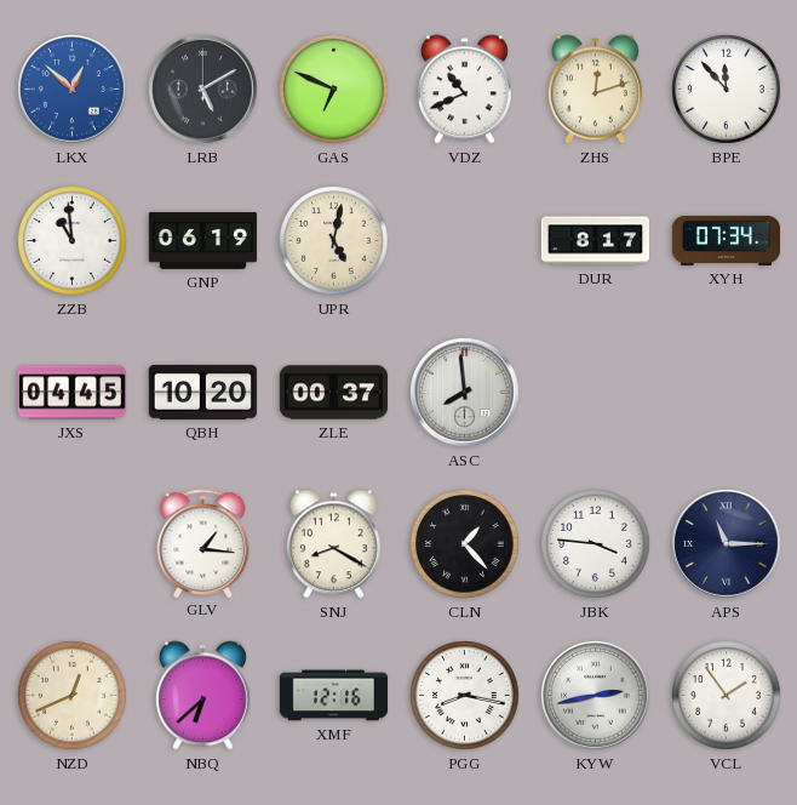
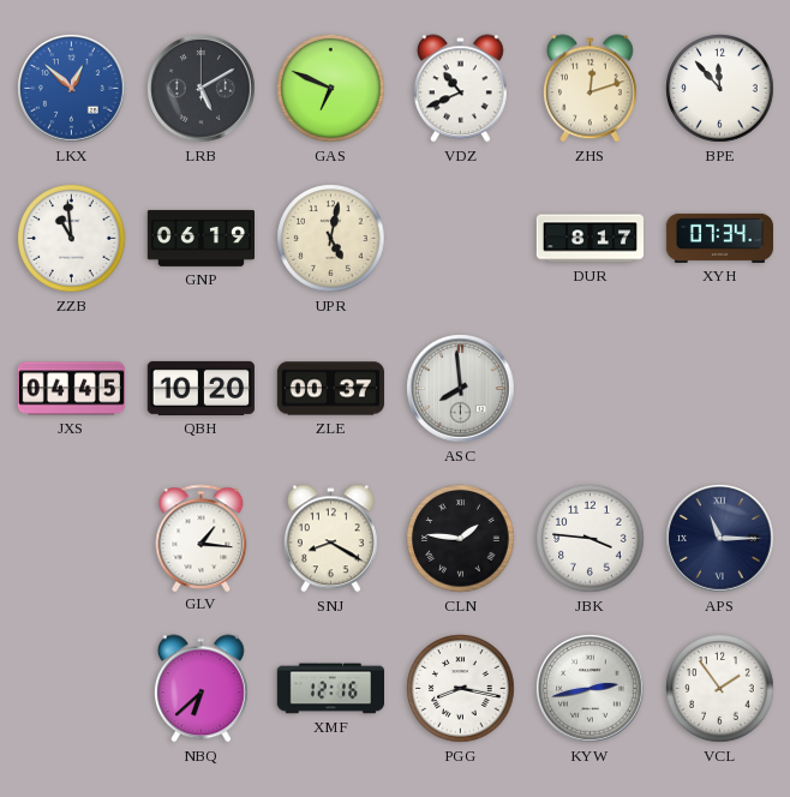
CLN: 1:23 -> 1:46 (461, 539)
NZD: 12:41 -> none (73, 696)
